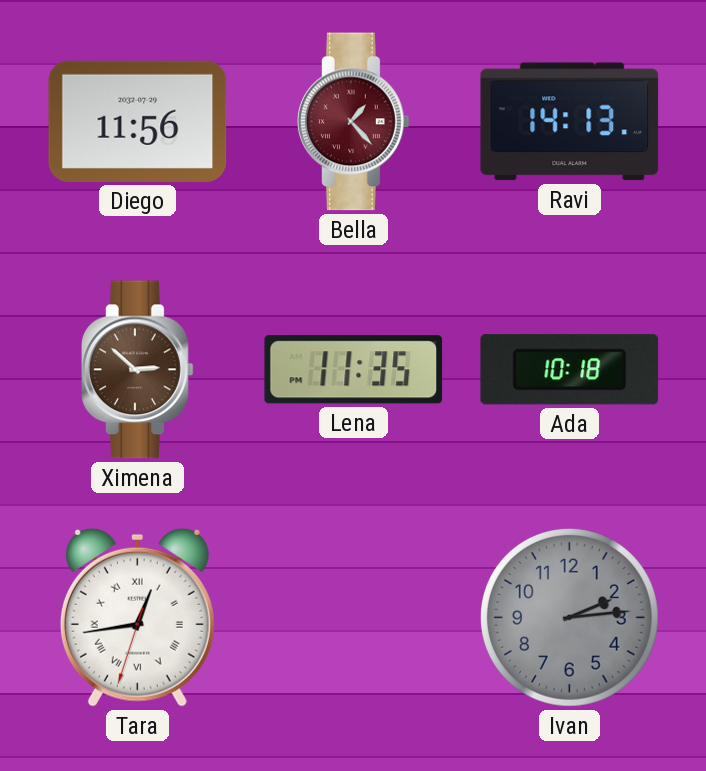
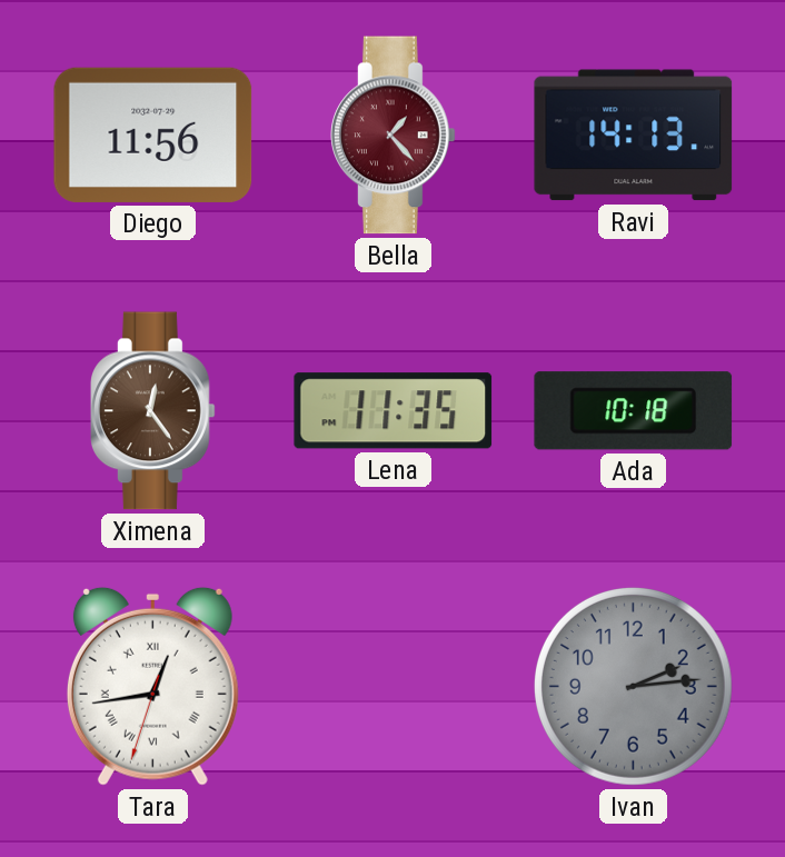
Ximena: 2:52 -> 12:24 (153, 411)
